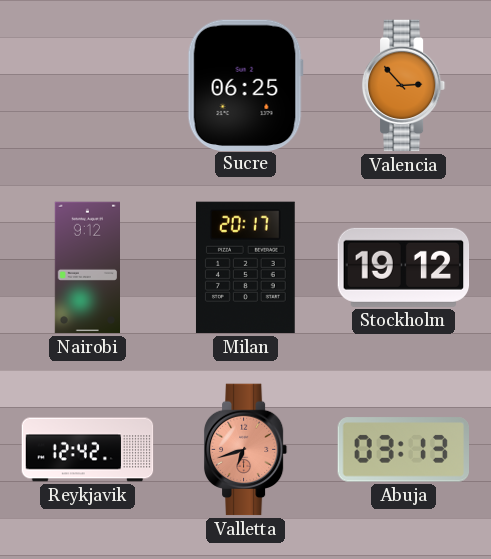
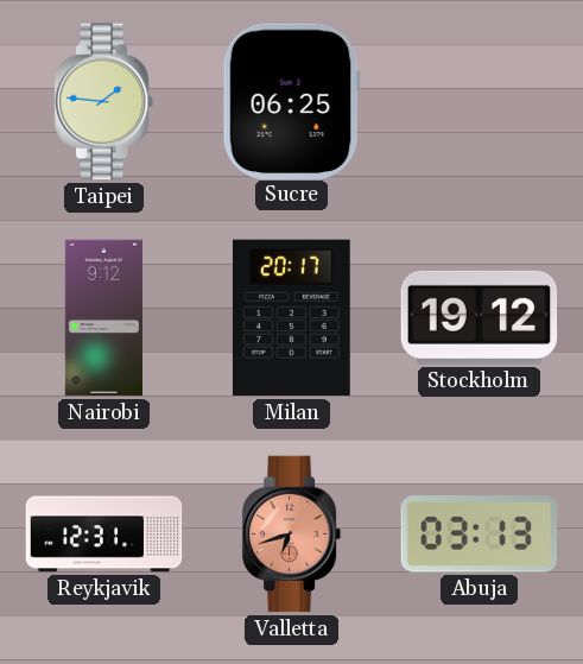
Taipei: none -> 1:46 (104, 102)
Valencia: 2:53 -> none (404, 86)
Reykjavik: 12:42 -> 12:31 (104, 535)
